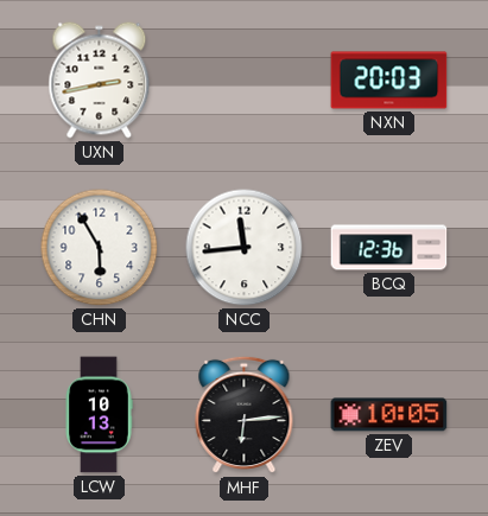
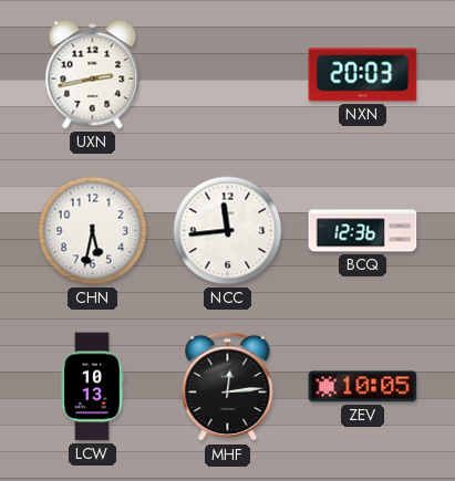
CHN: 5:55 -> 5:32 (93, 231)
MHF: 6:14 -> 12:14 (228, 387)
